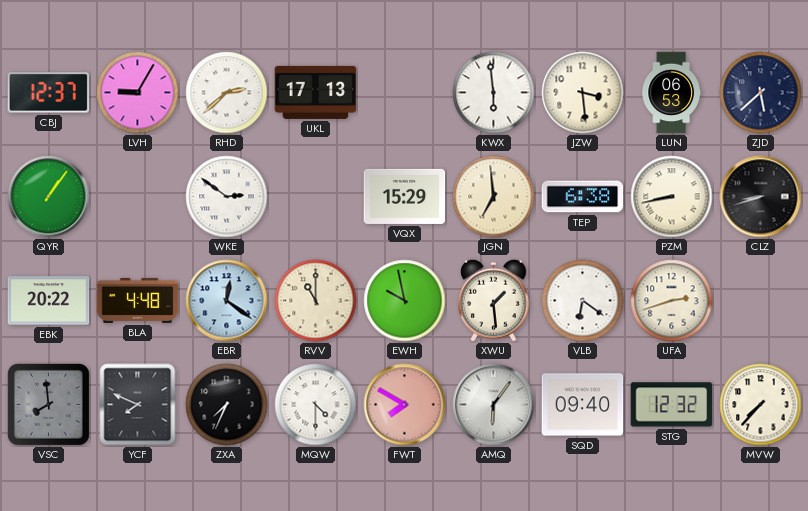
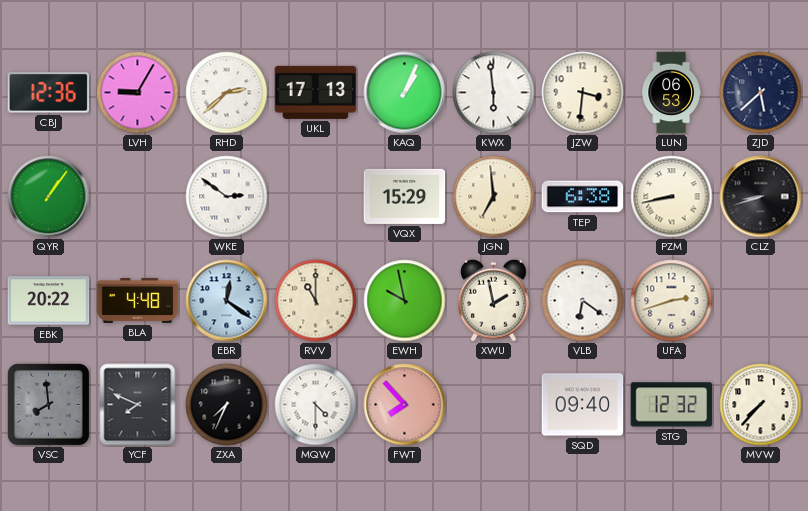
CBJ: 12:37 -> 12:36 (49, 93)
KAQ: none -> 1:04 (405, 93)
JZW: 3:29 -> 3:31 (583, 93)
XWU: 1:29 -> 1:58 (494, 300)
FWT: 7:50 -> 7:53 (405, 405)
AMQ: 6:06 -> none (494, 405)
